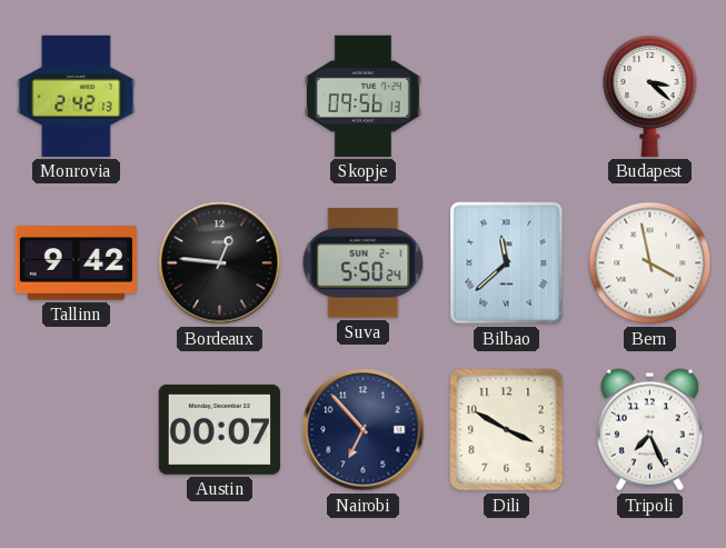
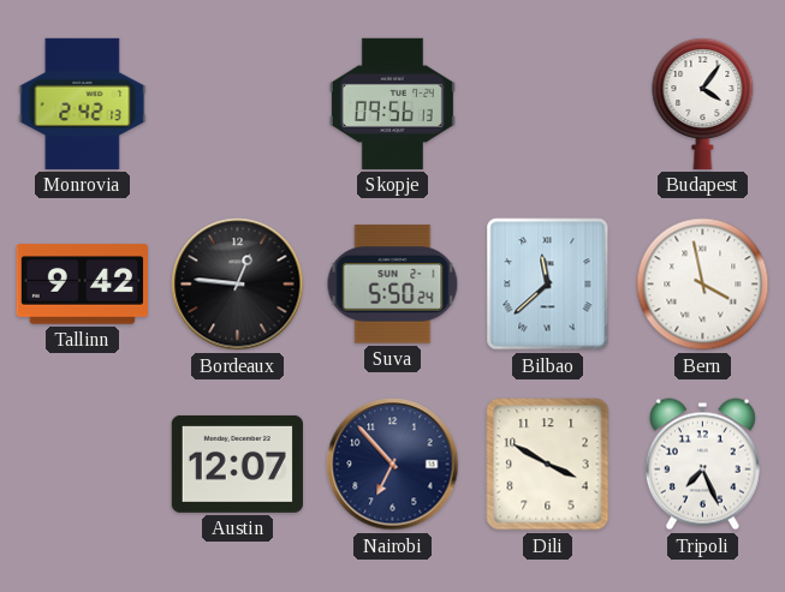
Budapest: 3:22 -> 4:06 (703, 104)
Austin: 00:07 -> 12:07 (237, 464)
